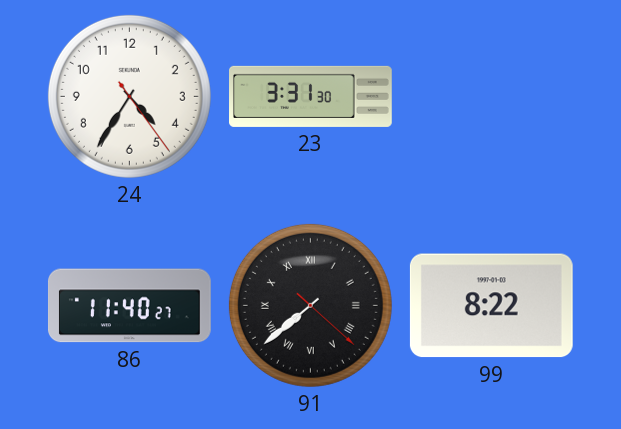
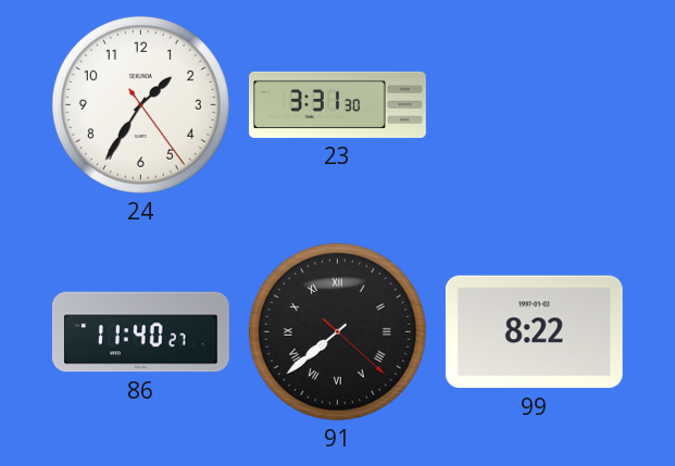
24: 4:35 -> 1:35 (140, 104)
